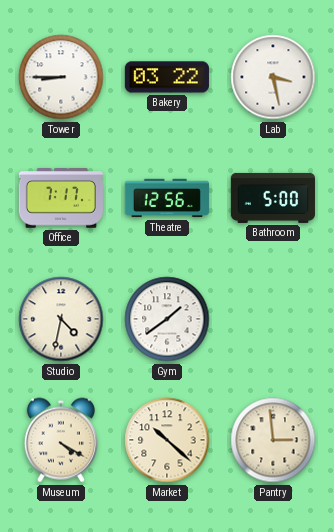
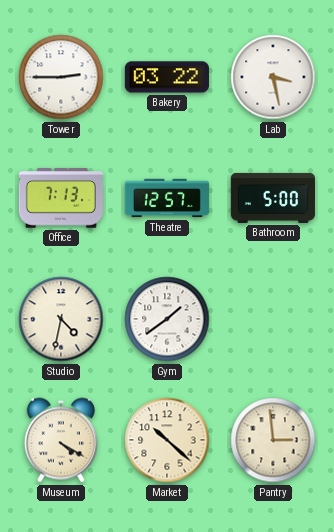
Tower: 8:45 -> 2:45 (61, 77)
Office: 7:17 -> 7:13 (61, 198)
Theatre: 12:56 -> 12:57 (167, 198)
